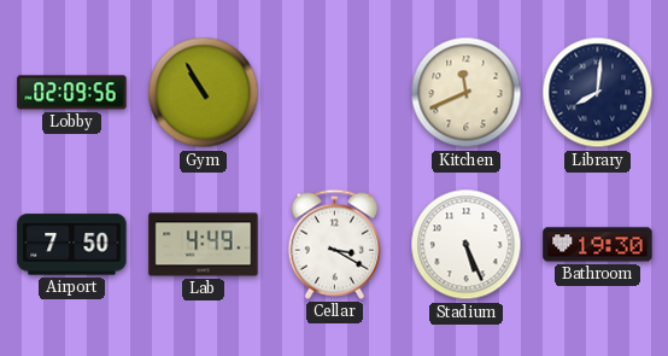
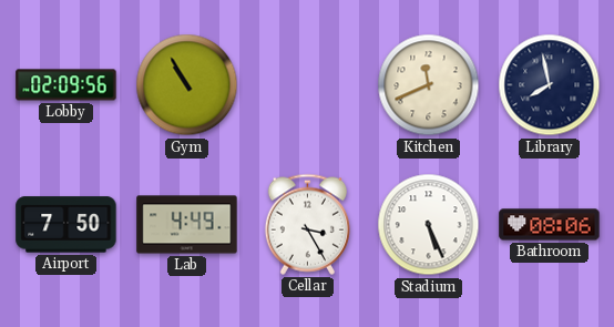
Library: 8:01 -> 7:58 (550, 85)
Cellar: 3:20 -> 3:25 (307, 224)
Bathroom: 19:30 -> 08:06 (550, 225)
